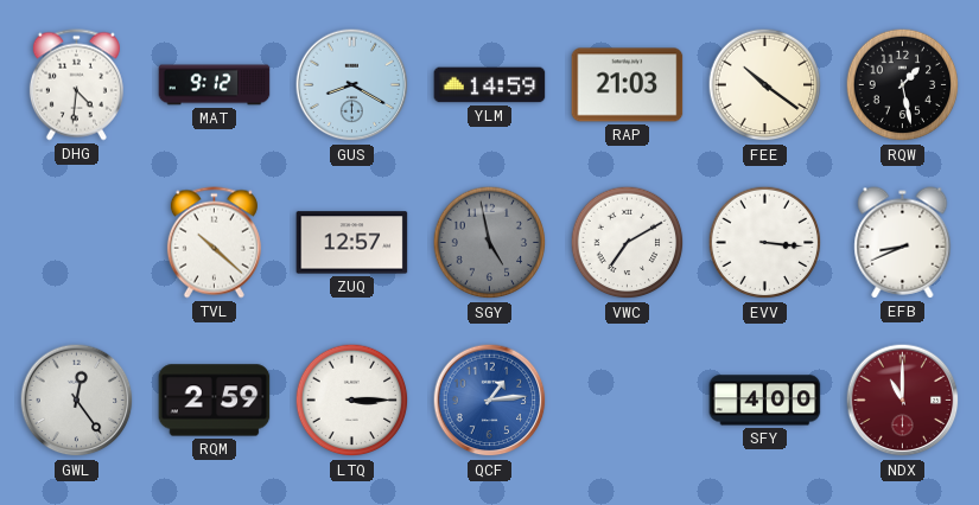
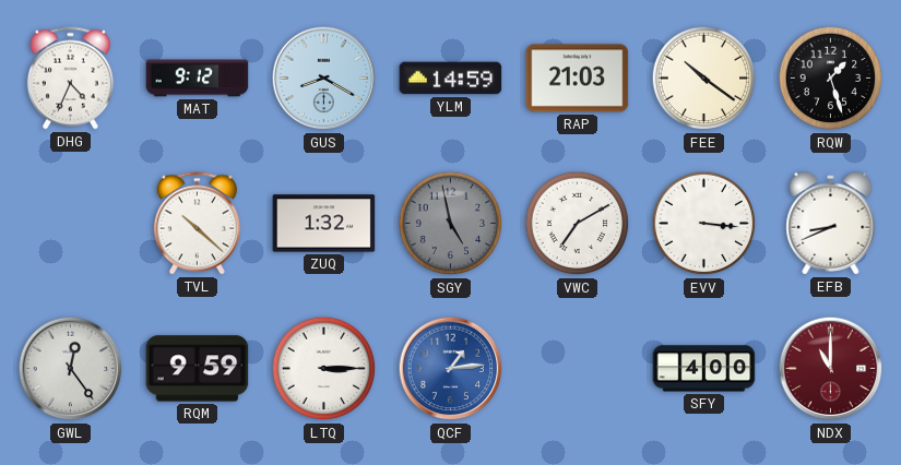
DHG: 4:31 -> 4:34 (70, 79)
RQW: 1:28 -> 1:27 (831, 79)
ZUQ: 12:57 -> 1:32 (324, 224)
RQM: 2:59 -> 9:59 (198, 369)
